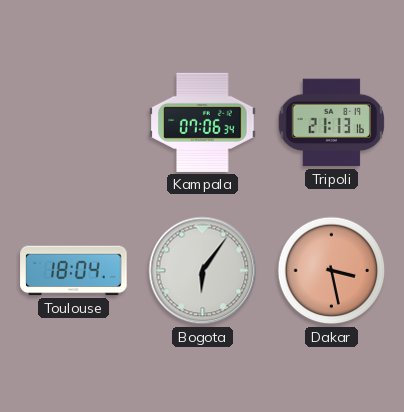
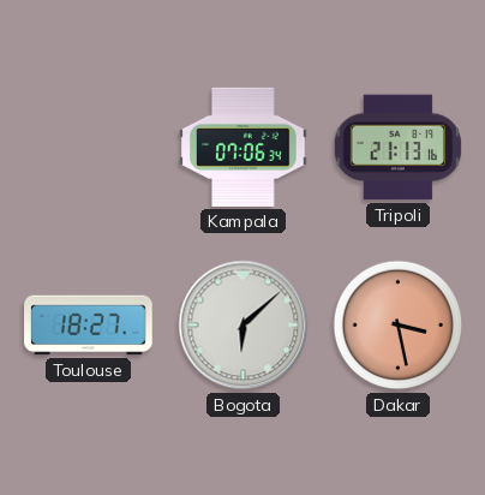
Toulouse: 18:04 -> 18:27 (89, 326)
Bogota: 6:06 -> 6:08 (244, 326)
